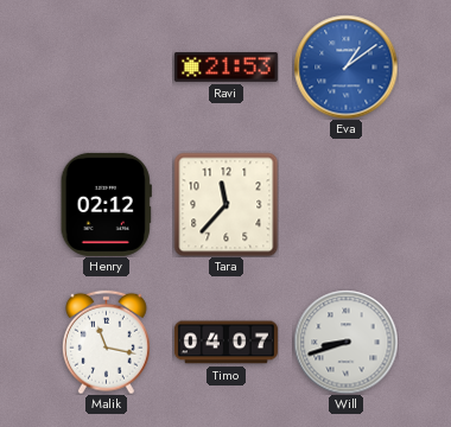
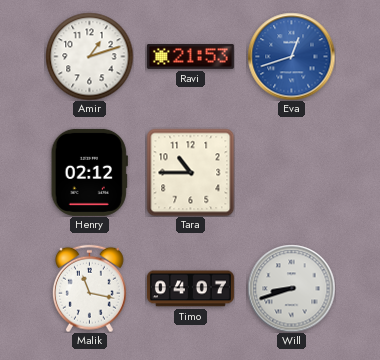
Amir: none -> 1:12 (89, 56)
Eva: 1:09 -> 12:42 (291, 56)
Tara: 11:37 -> 10:45 (190, 172)
